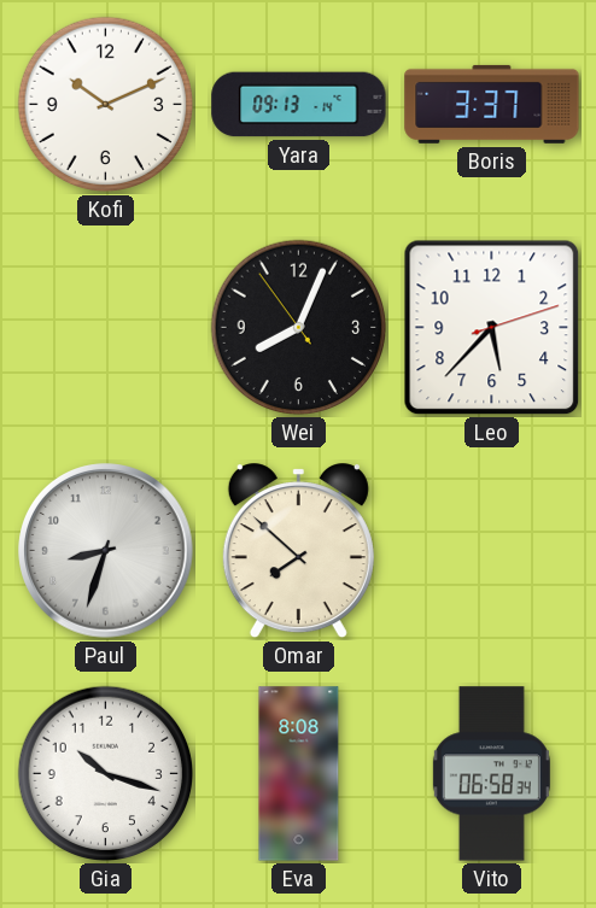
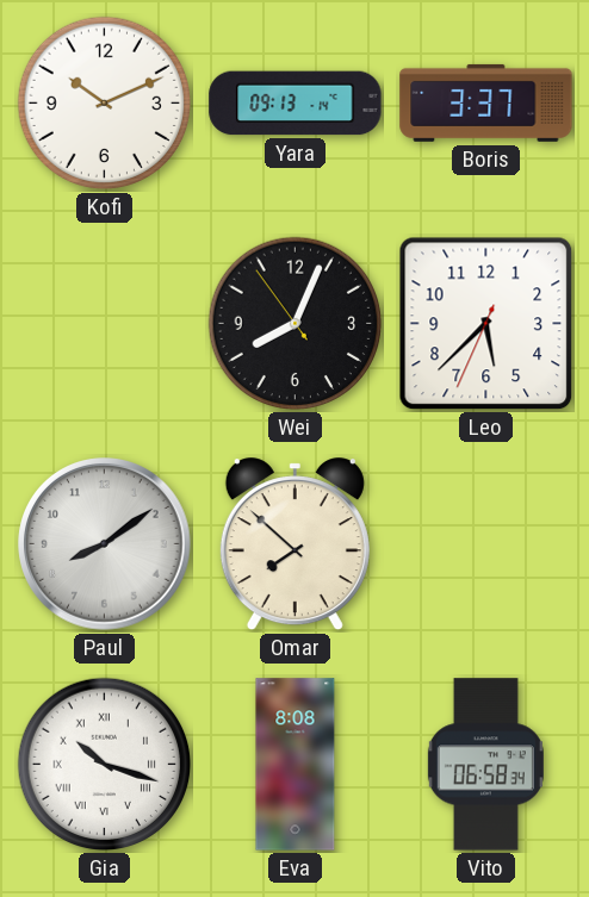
Leo: 5:37:12 -> 5:37:34 (486, 324)
Paul: 8:33 -> 8:09 (105, 544)
Gia numerals: Arabic -> Roman (105, 765)
